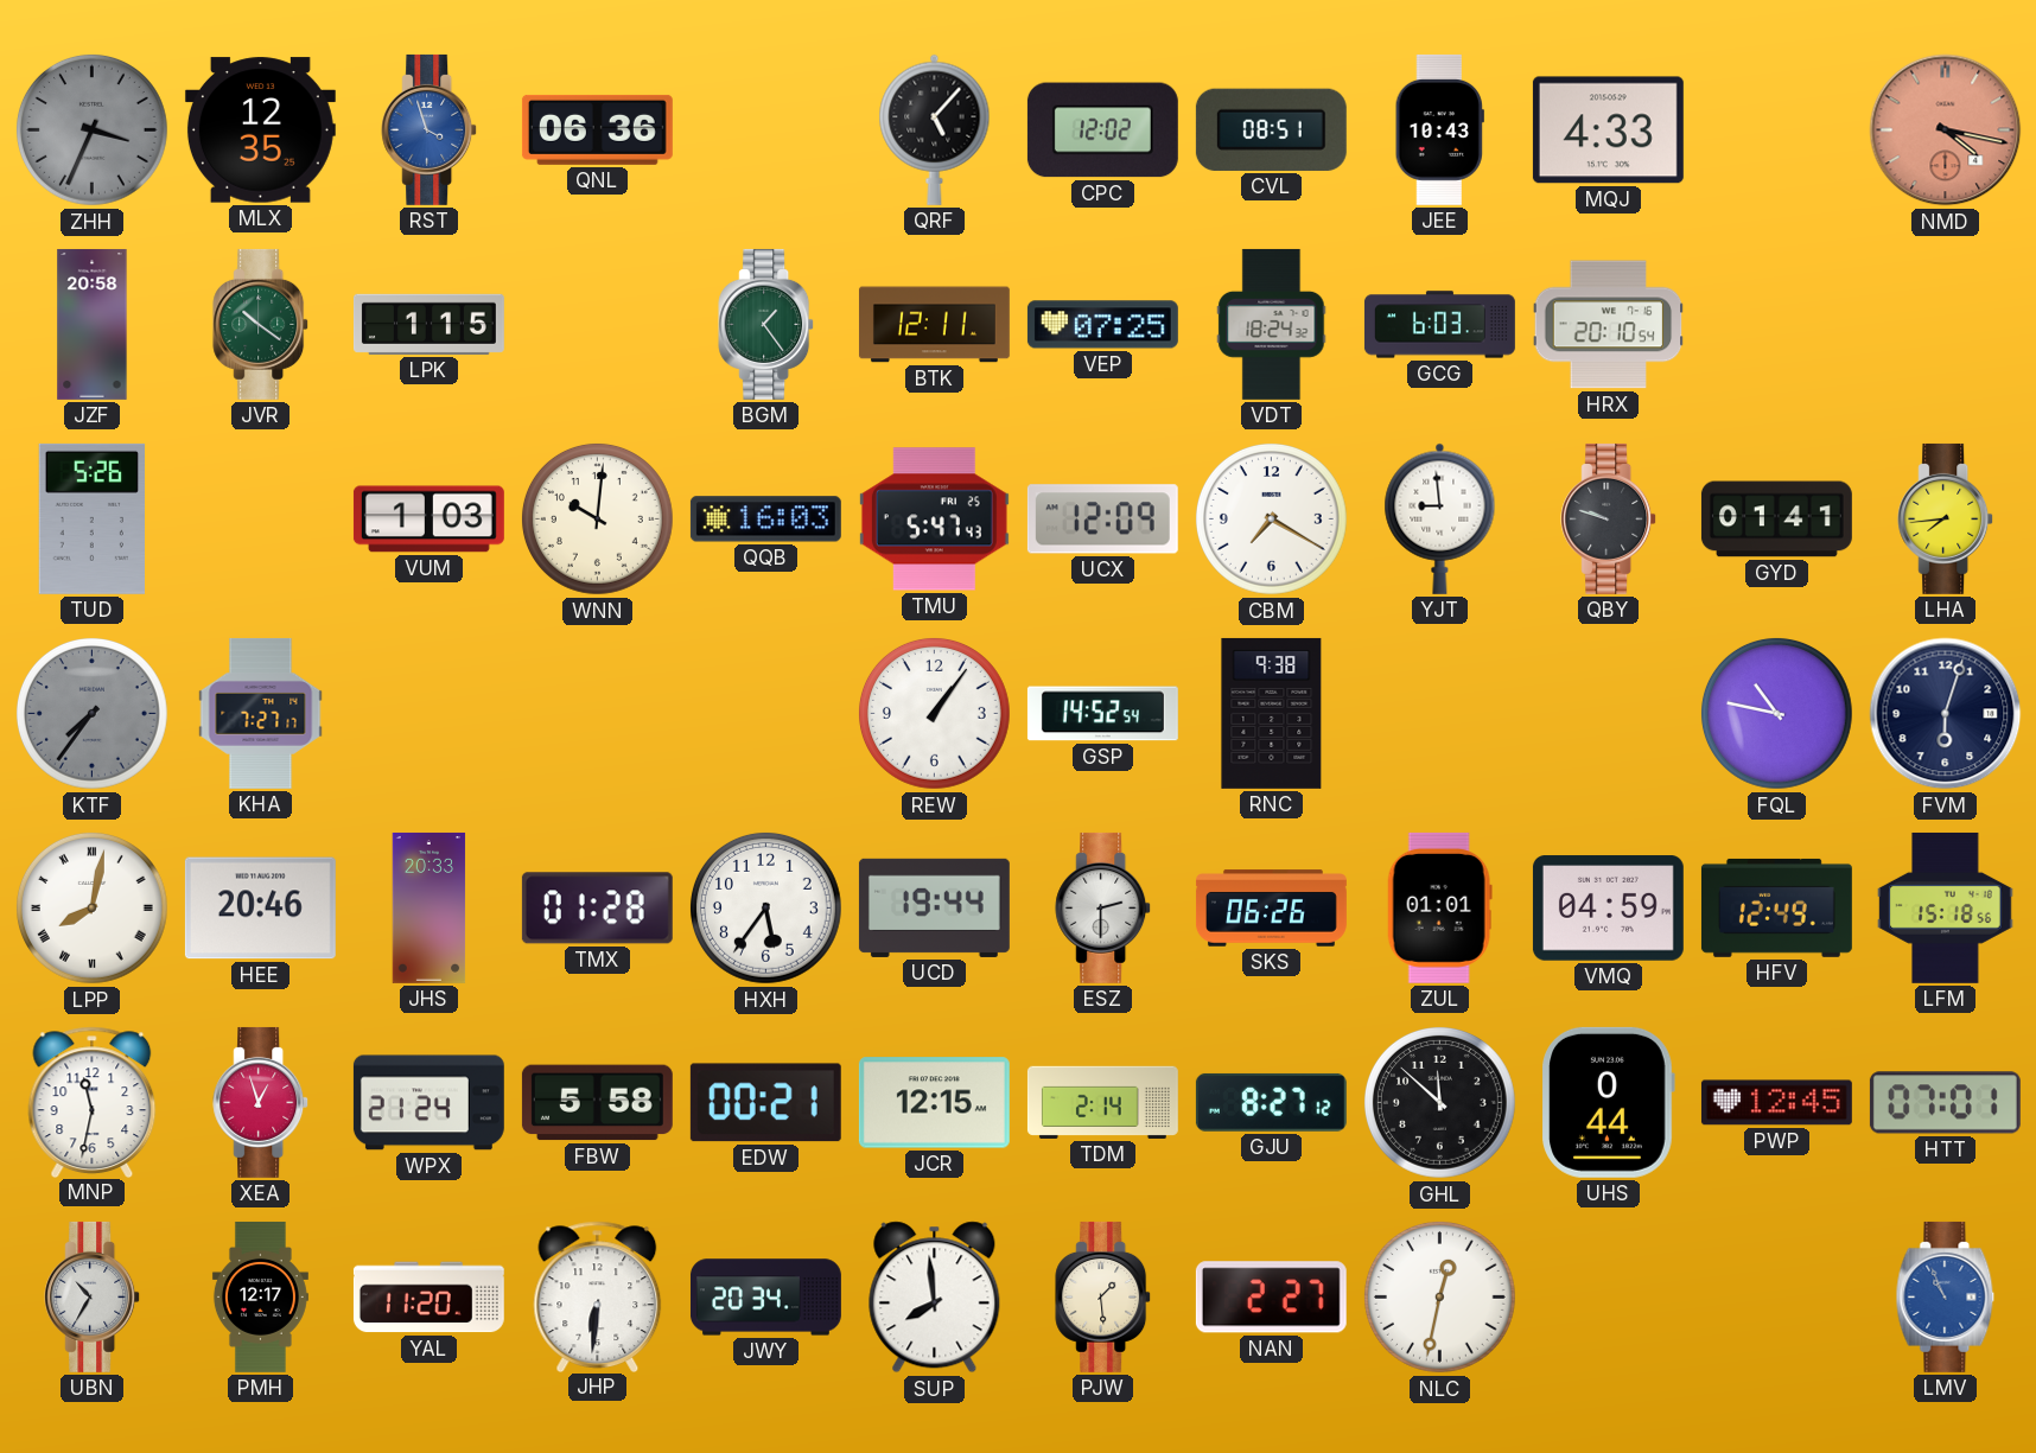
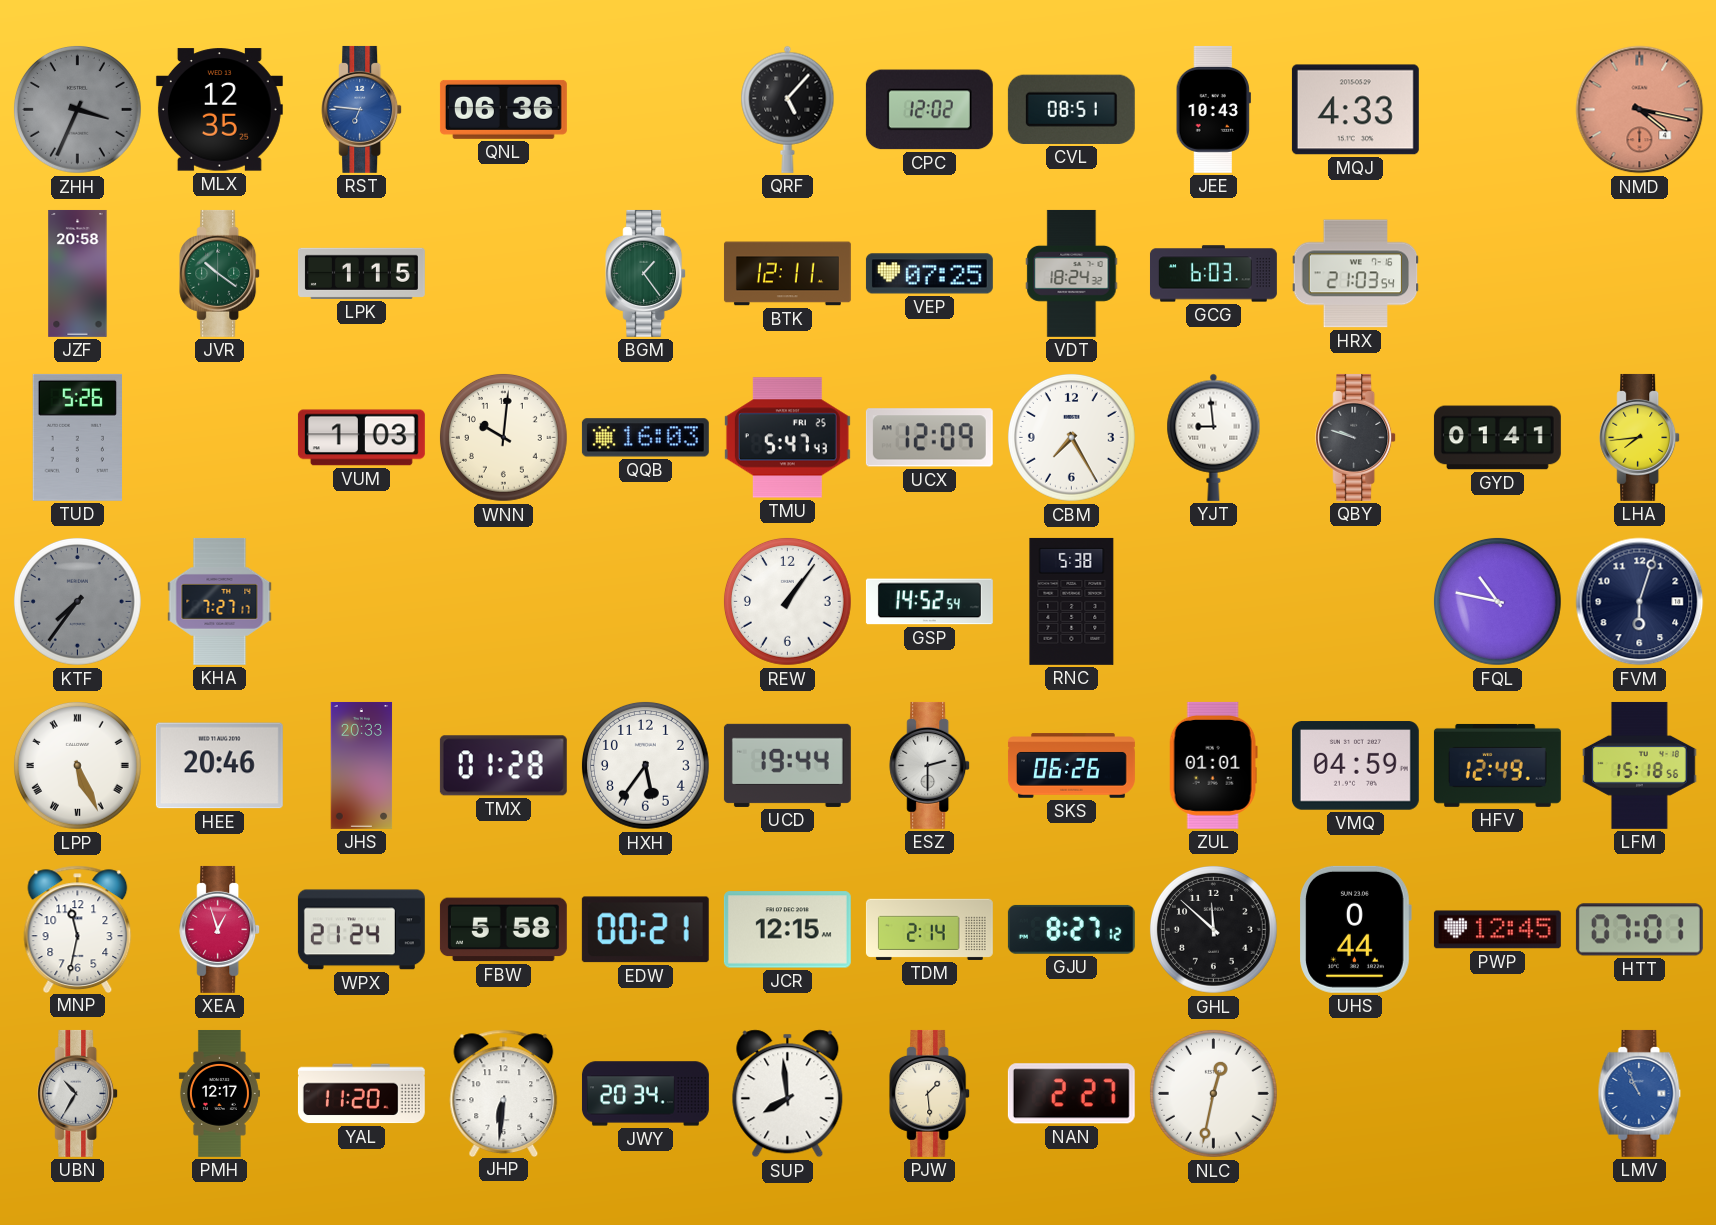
RST: 3:57 -> 6:46 (362, 109)
HRX: 20:10 -> 21:03 (1356, 274)
CBM: 7:20 -> 7:25 (1071, 437)
RNC: 9:38 -> 5:38 (1072, 601)
LPP: 8:02 -> 5:26 (77, 765)
